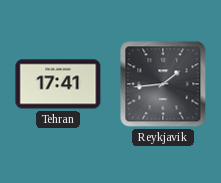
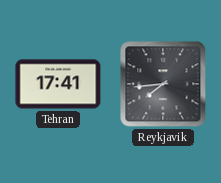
Reykjavik: 1:44 -> 7:44 (163, 84)
